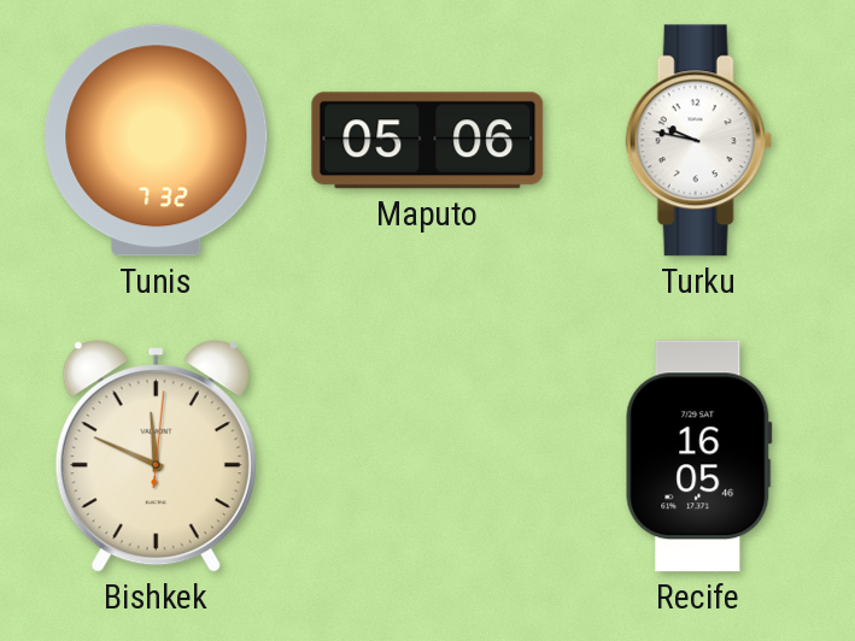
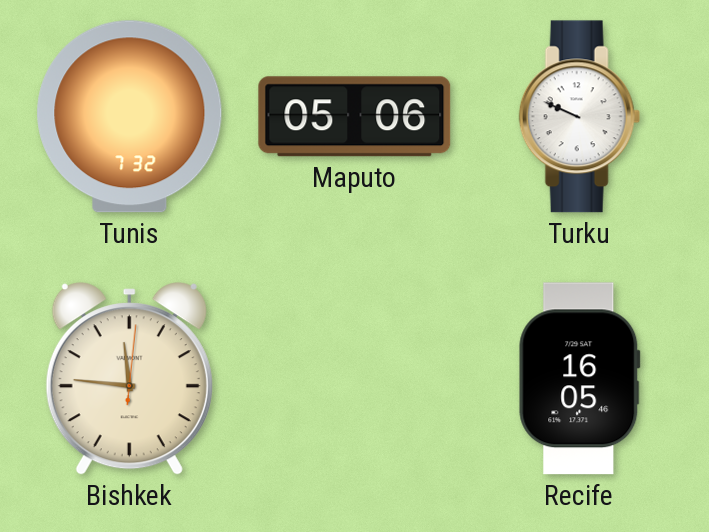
Turku: 9:47 -> 9:49 (579, 117)
Bishkek: 11:49 -> 11:46 (129, 379)
